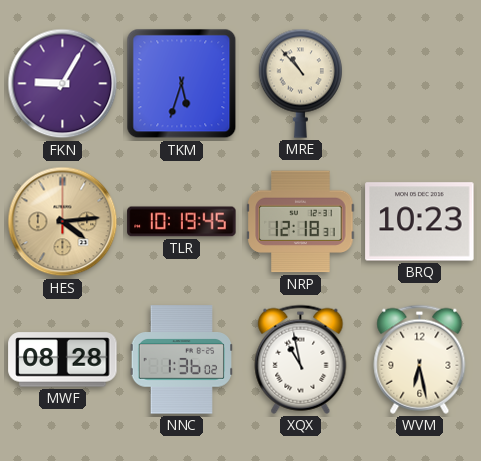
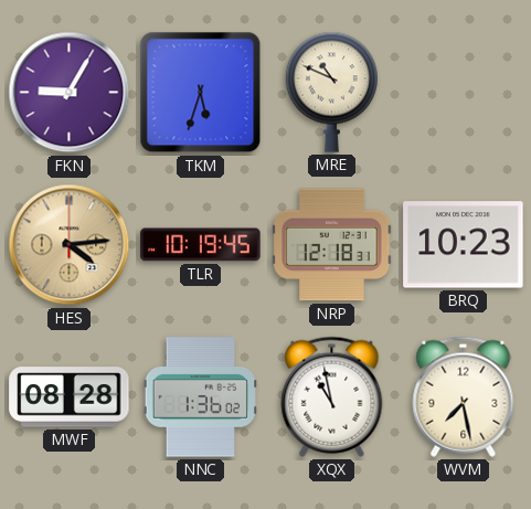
MRE: 10:53 -> 10:49 (331, 92)
WVM: 6:28 -> 7:28 (464, 396)
